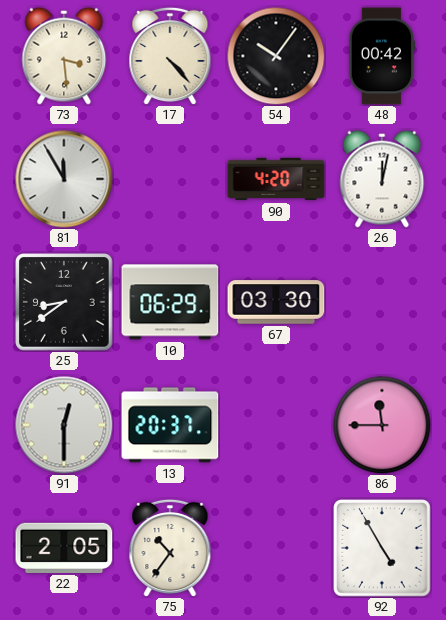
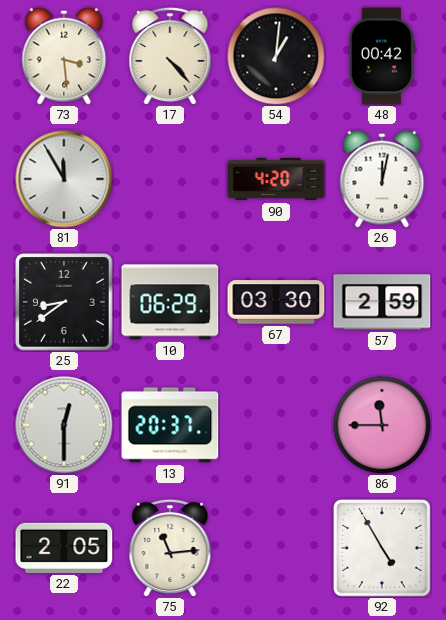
54: 10:06 -> 1:01 (276, 56)
57: none -> 2:59 (382, 302)
75: 10:36 -> 11:14 (170, 548)
